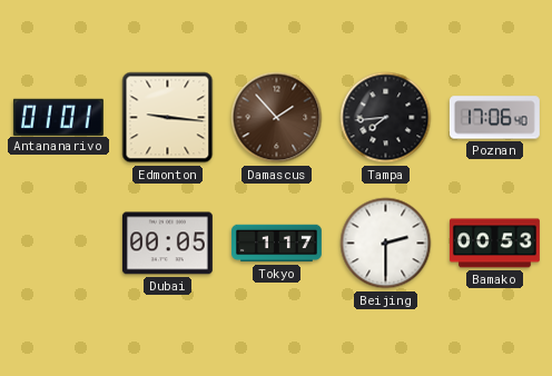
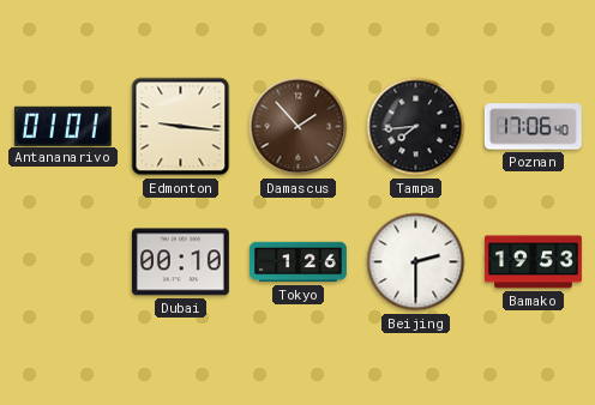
Dubai: 00:05 -> 00:10 (180, 262)
Tokyo: 1:17 -> 1:26 (299, 262)
Bamako: 00:53 -> 19:53 (533, 262)
